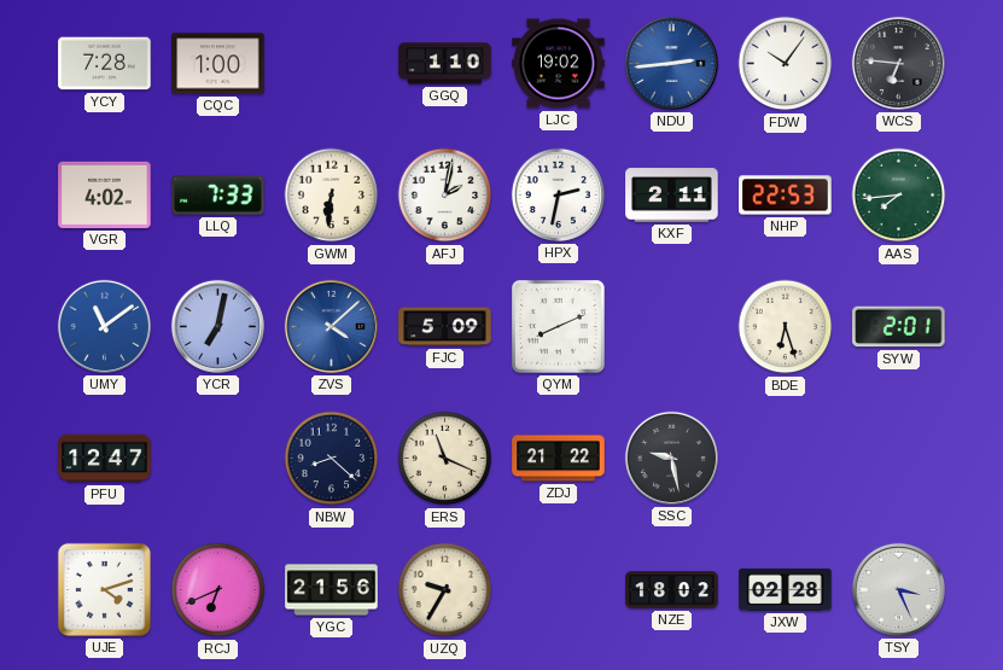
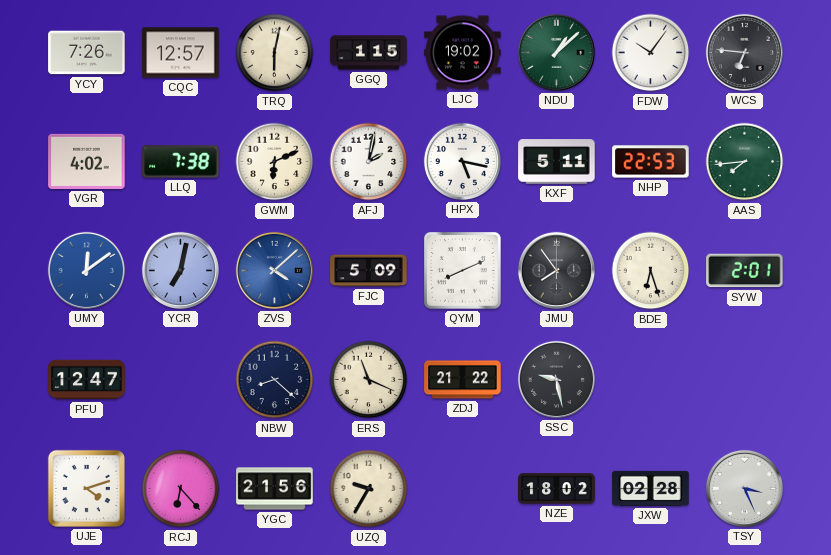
YCY: 7:28 -> 7:26 (87, 53)
CQC: 1:00 -> 12:57 (181, 53)
TRQ: none -> 6:02 (275, 53)
GGQ: 1:10 -> 1:15 (369, 53)
NDU: 2:44 -> 1:08 (556, 52)
NDU dial: blue -> green (556, 52)
LLQ: 7:33 -> 7:38 (181, 162)
GWM: 6:31 -> 6:11 (275, 162)
HPX: 2:32 -> 5:17 (462, 161)
KXF: 2:11 -> 5:11 (557, 162)
UMY: 11:09 -> 12:09 (86, 270)
JMU: none -> 7:54 (556, 270)
RCJ: 6:41 -> 6:23 (181, 489)
